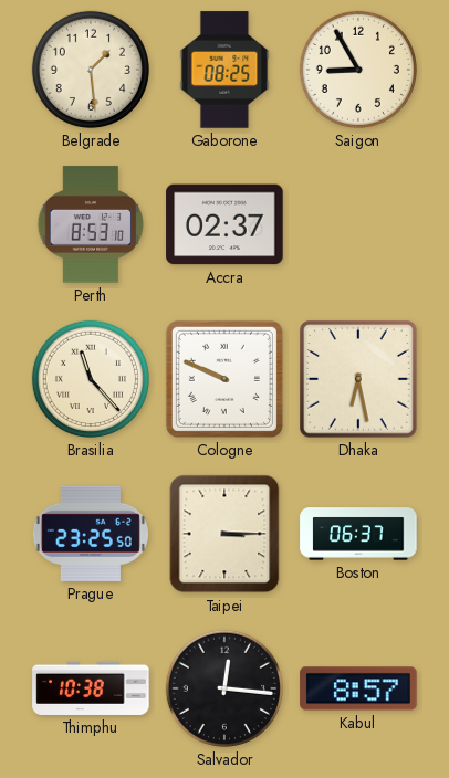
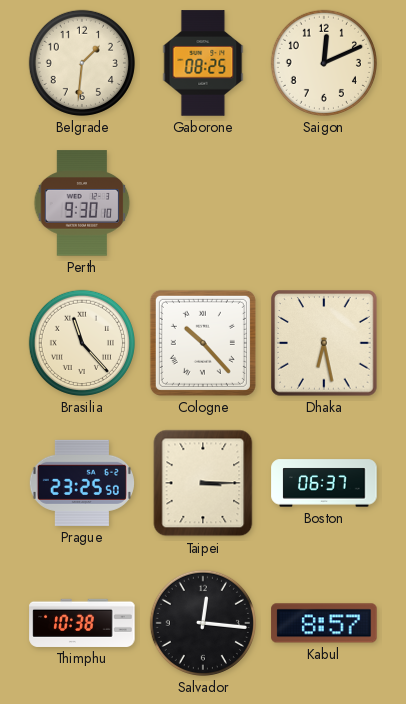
Belgrade: 1:29 -> 1:31 (82, 63)
Saigon: 8:55 -> 12:11 (324, 63)
Perth: 8:53 -> 9:30 (82, 203)
Accra: 02:37 -> none (224, 224)
Cologne: 9:49 -> 10:23 (203, 343)
